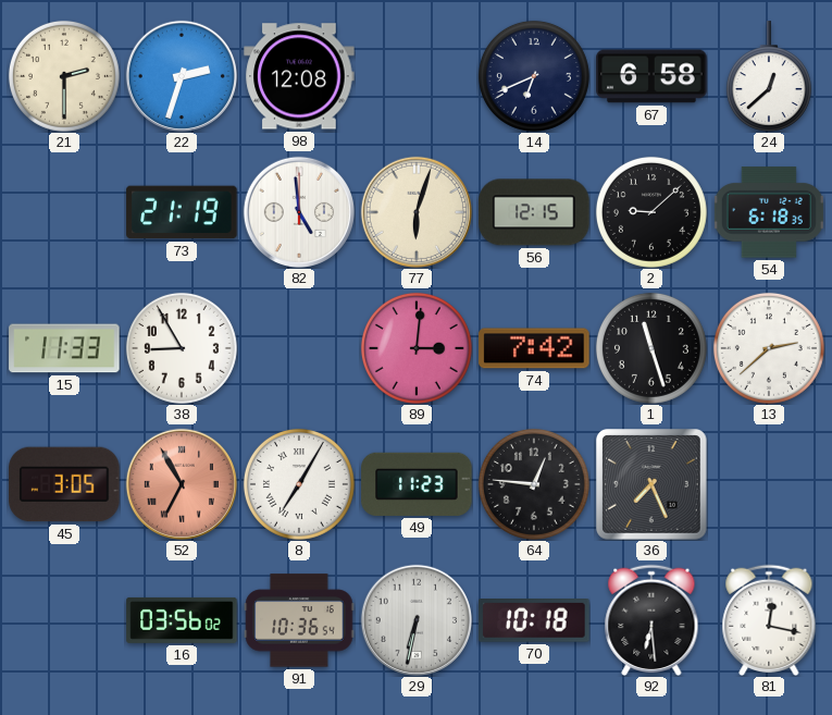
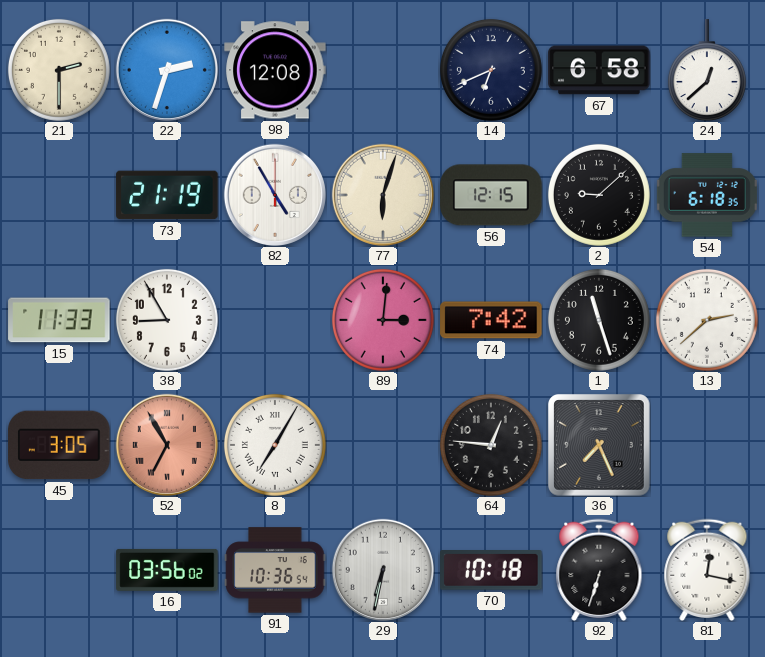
82: 4:59 -> 4:55 (275, 195)
49: 11:23 -> none (417, 484)
92: 6:29 -> 6:33 (599, 569)
